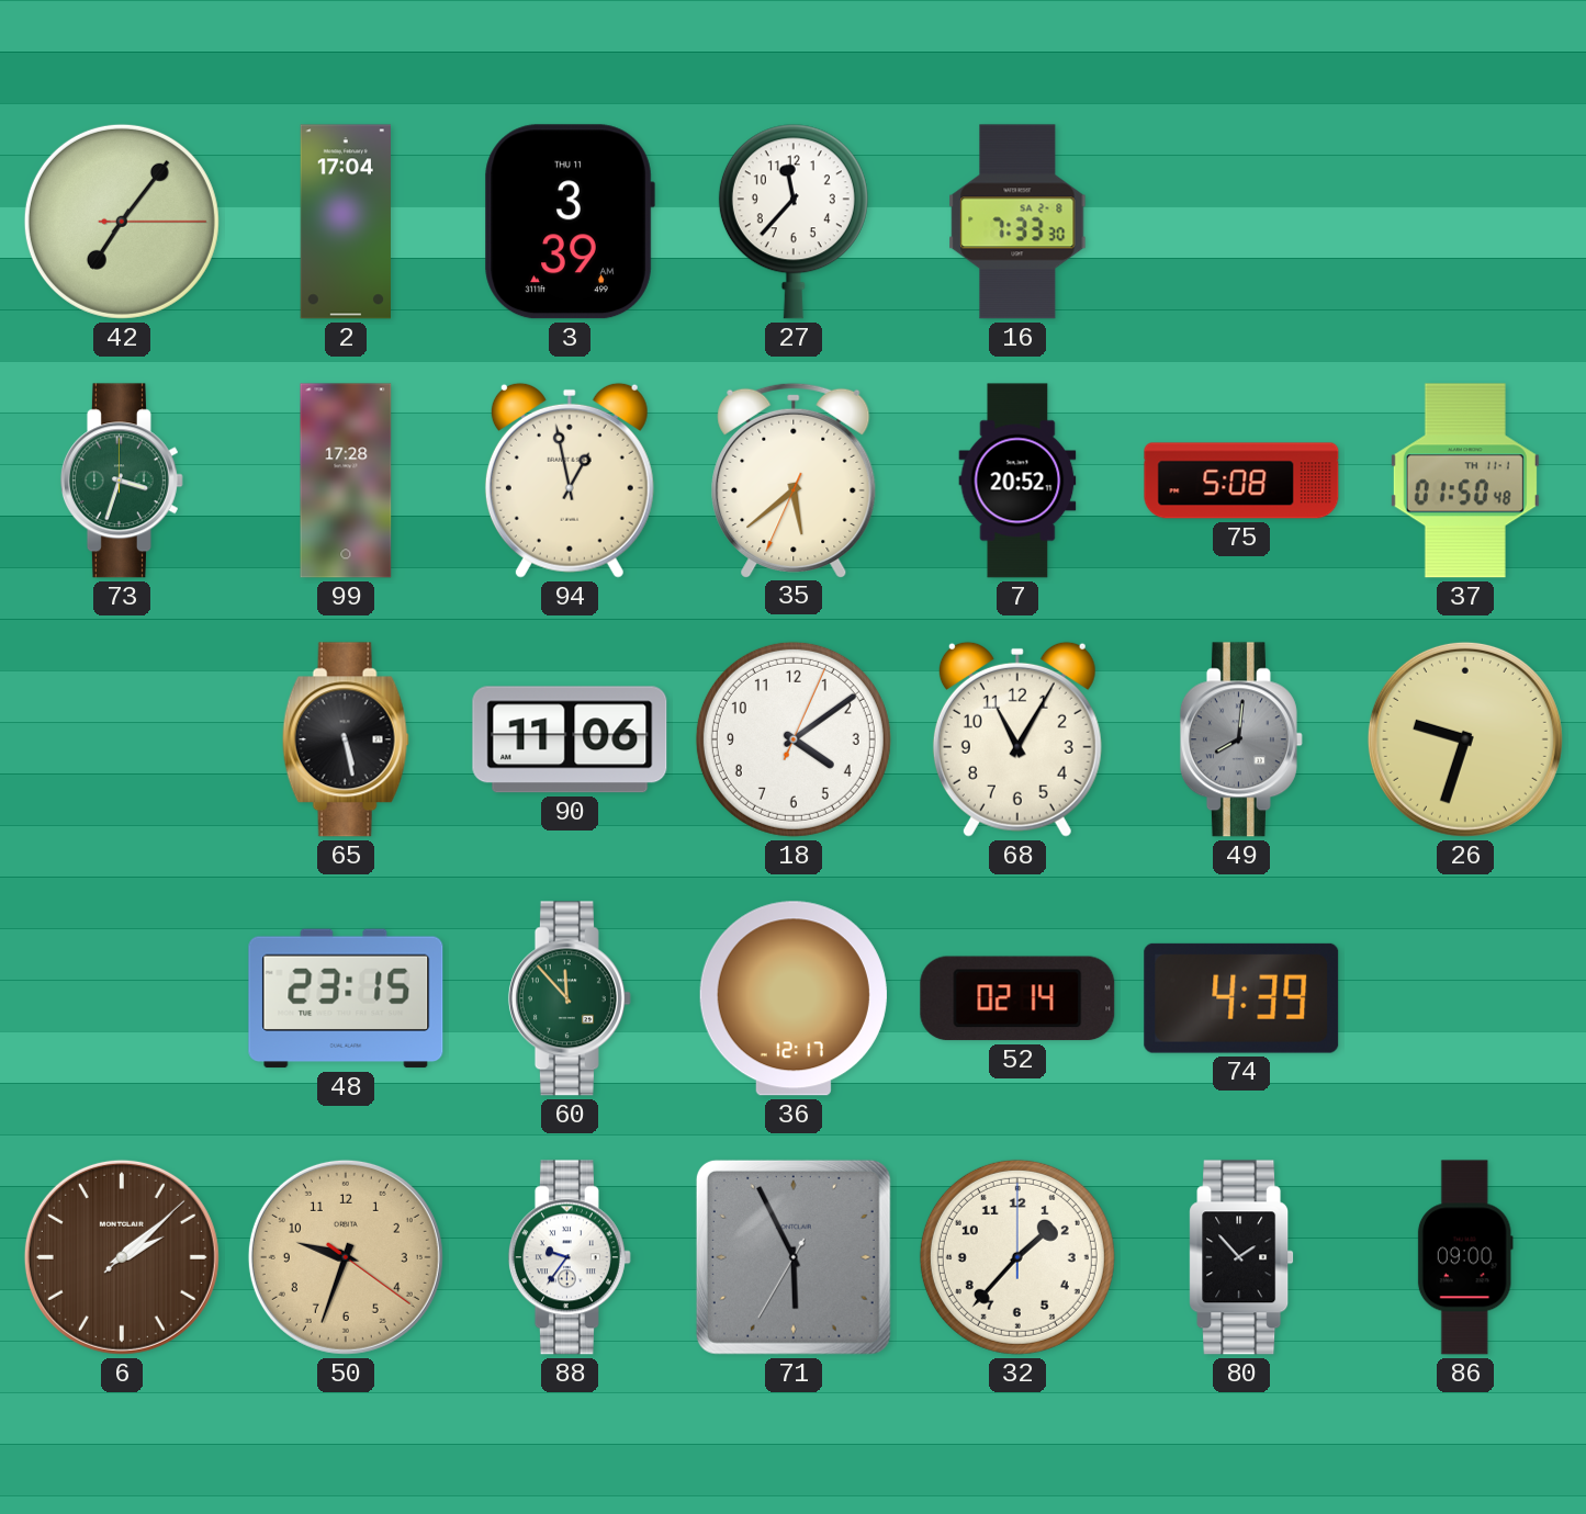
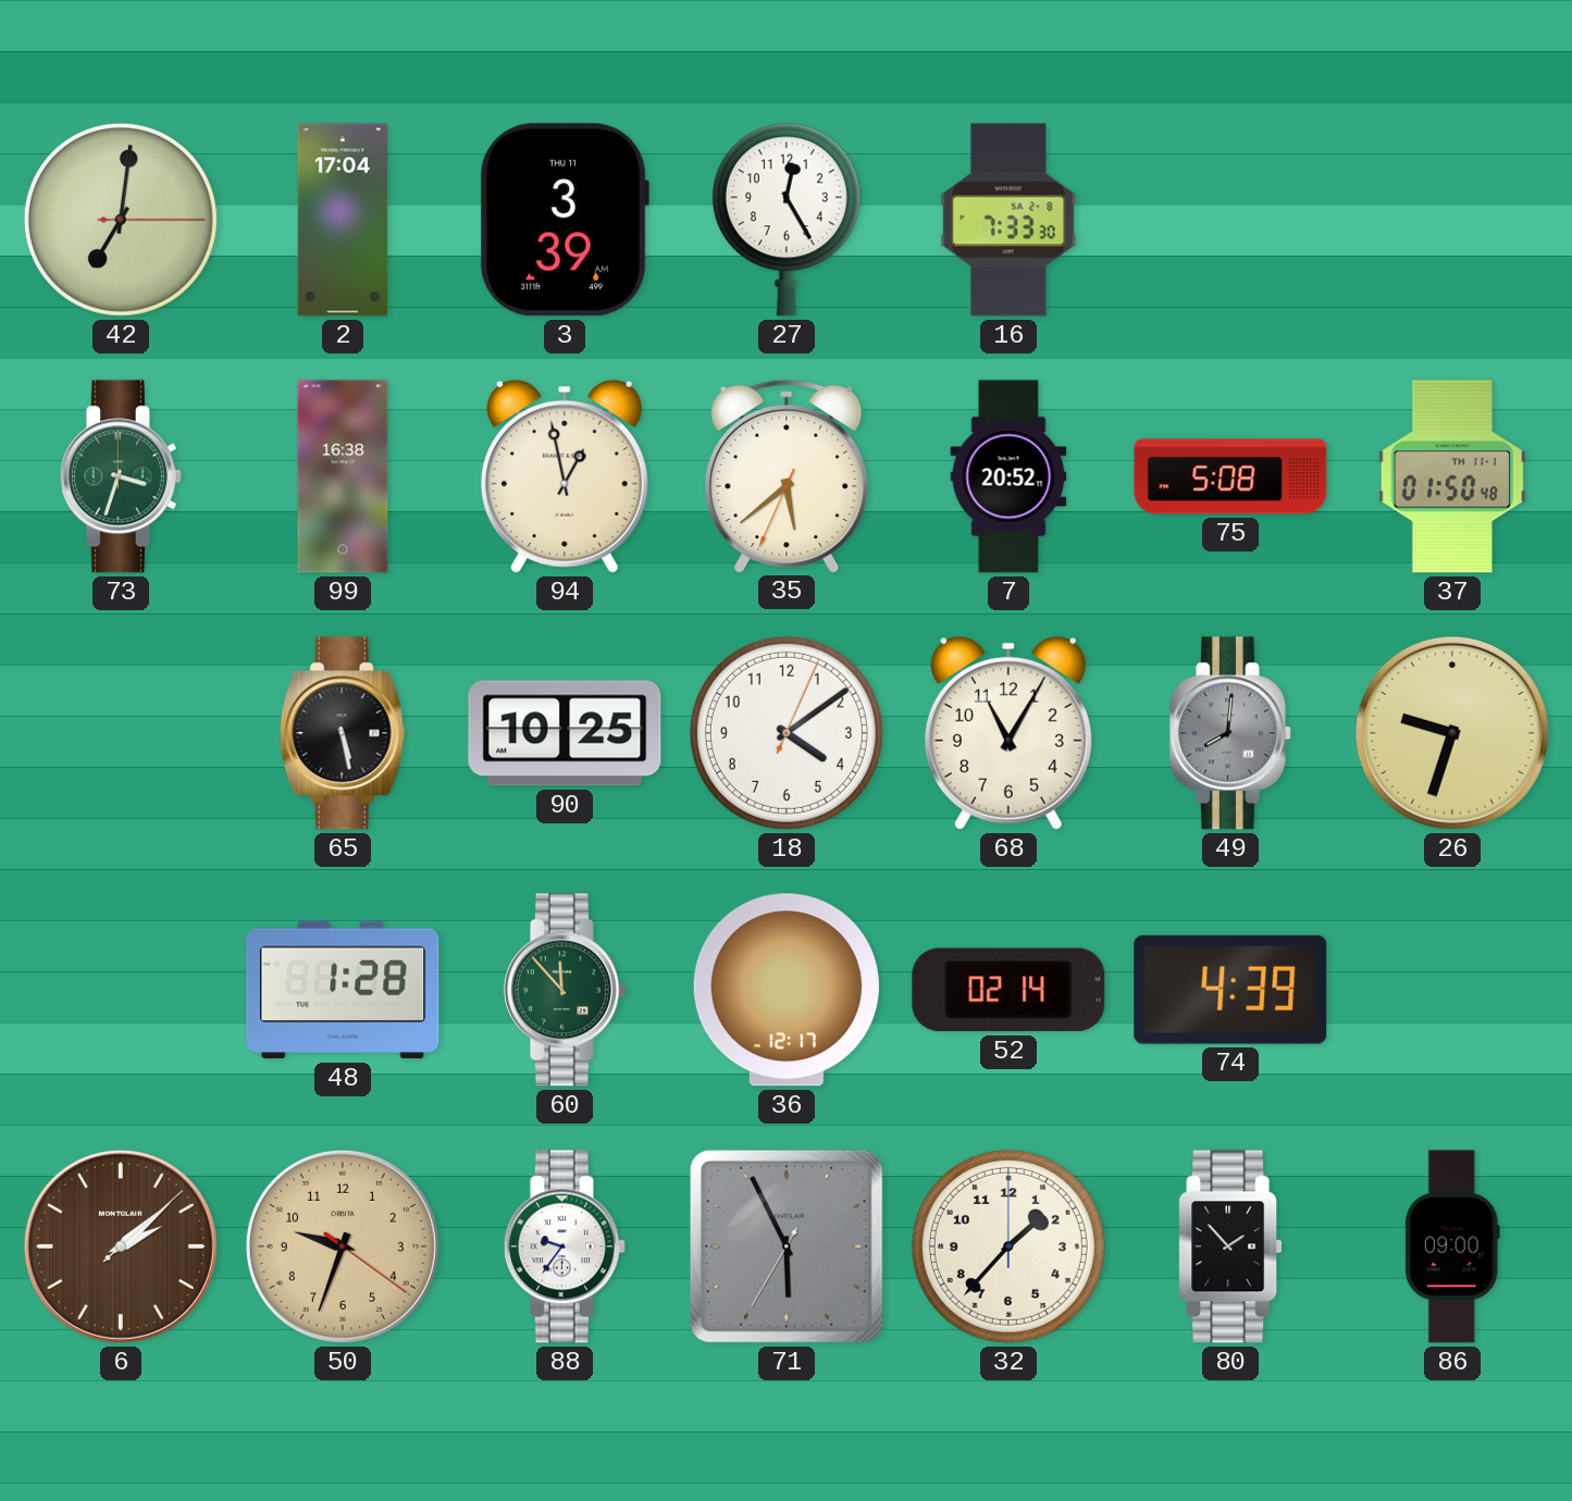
42: 7:06 -> 7:01 (121, 220)
27: 11:37 -> 12:25 (787, 220)
99: 17:28 -> 16:38 (343, 476)
90: 11:06 -> 10:25 (565, 733)
48: 23:15 -> 1:28 (343, 990)
